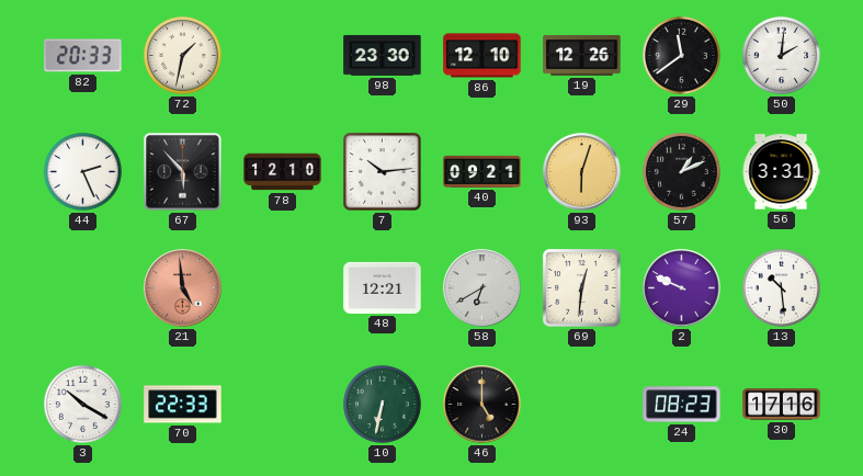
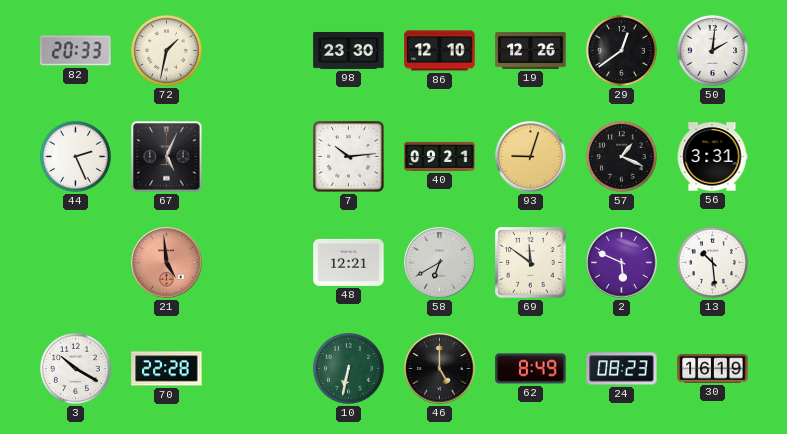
29: 11:39 -> 12:39 (621, 50)
67: 5:53 -> 5:04 (167, 157)
78: 12:10 -> none (283, 172)
93: 6:03 -> 9:03 (531, 157)
57: 1:11 -> 1:19 (621, 156)
69: 12:31 -> 11:51 (531, 263)
2: 9:49 -> 5:49 (622, 263)
70: 22:33 -> 22:28 (167, 369)
62: none -> 8:49 (531, 369)
30: 17:16 -> 16:19 (713, 369)
